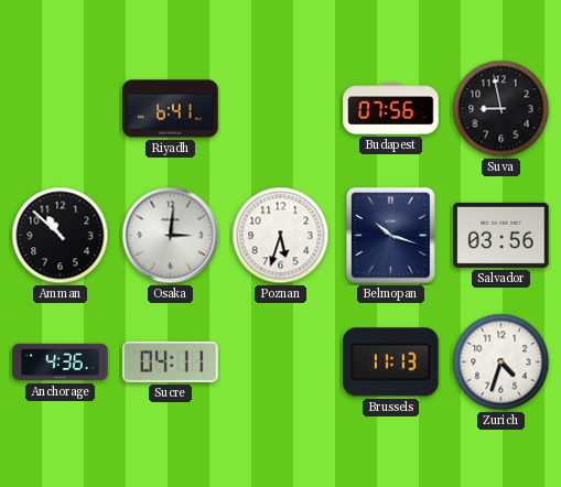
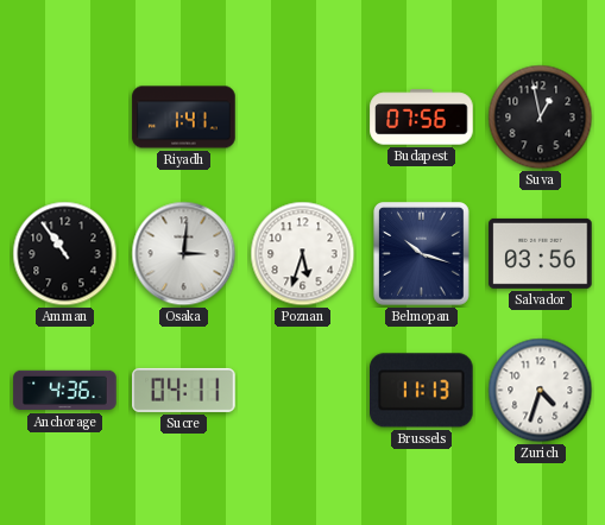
Riyadh: 6:41 -> 1:41 (184, 118)
Suva: 8:58 -> 12:58 (541, 118)
Amman: 10:52 -> 10:54 (65, 254)
